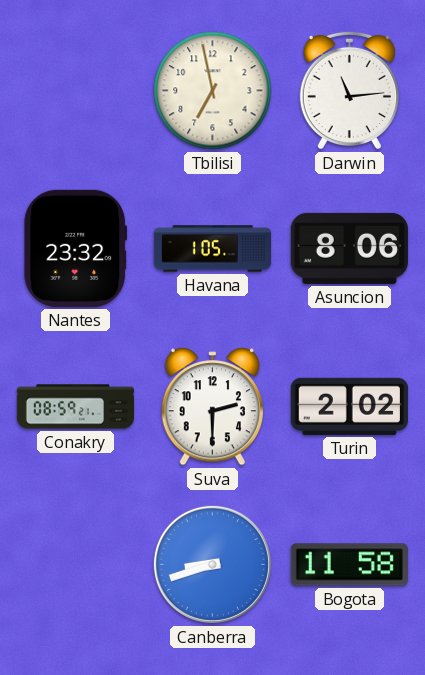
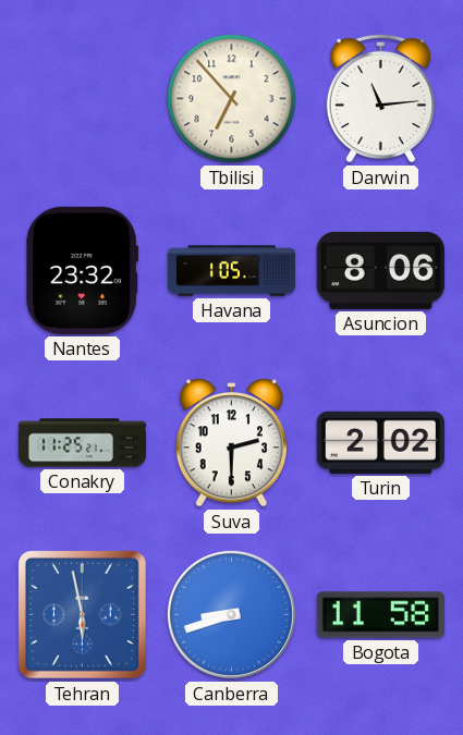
Tbilisi: 6:58 -> 6:53 (232, 99)
Conakry: 08:59 -> 11:25 (82, 443)
Tehran: none -> 5:58 (82, 614)
